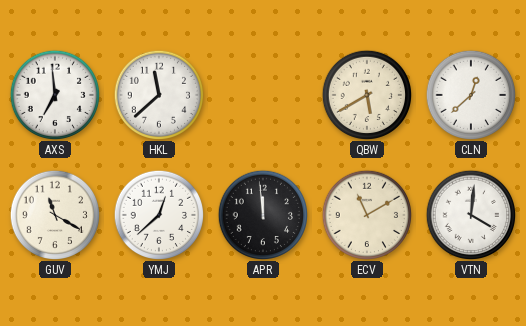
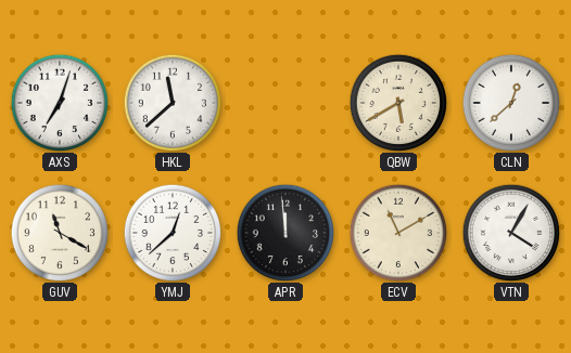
AXS: 6:59 -> 7:03 (59, 102)
VTN: 4:01 -> 4:05 (510, 232)
